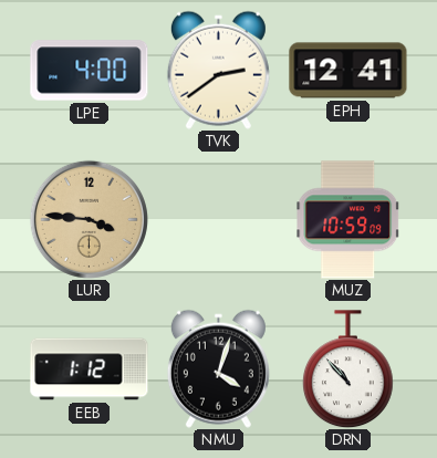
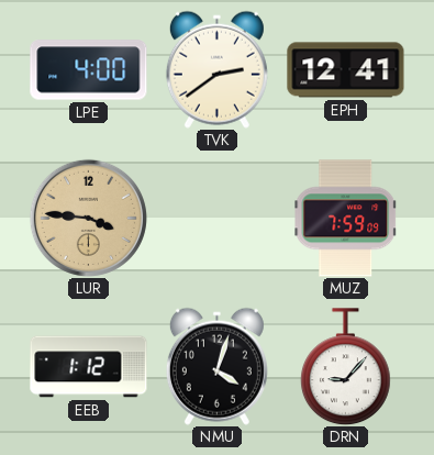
MUZ: 10:59 -> 7:59 (346, 219)
DRN: 10:53 -> 9:07 (346, 367)
